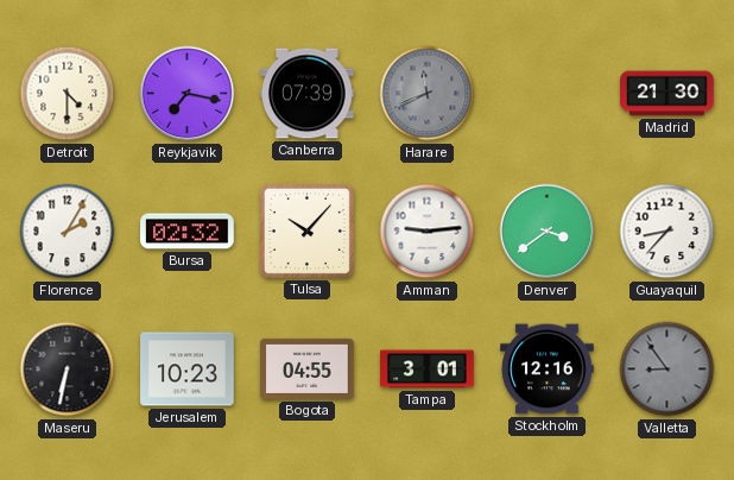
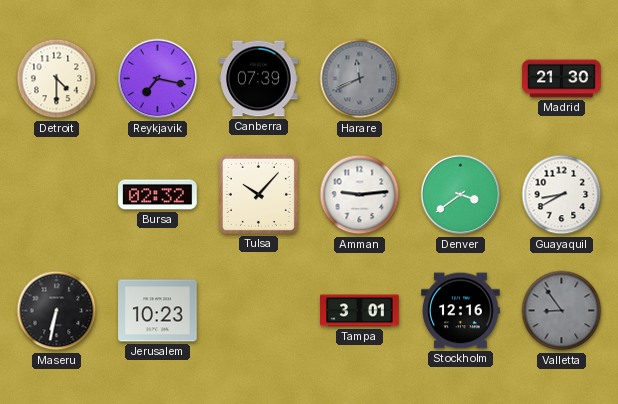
Florence: 2:05 -> none (68, 232)
Guayaquil: 8:37 -> 8:40 (562, 195)
Bogota: 04:55 -> none (308, 368)
